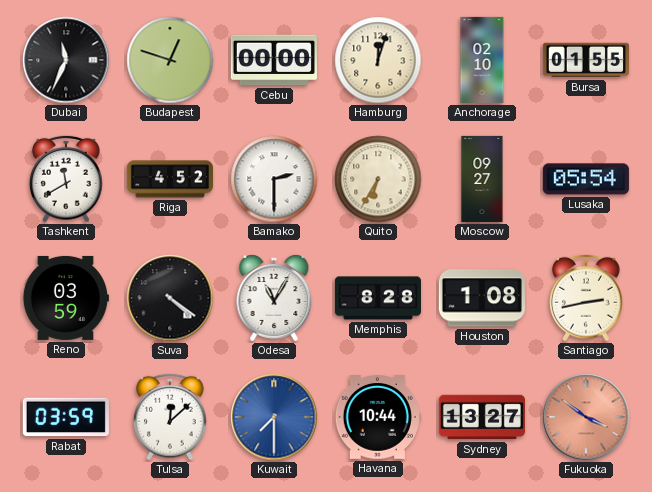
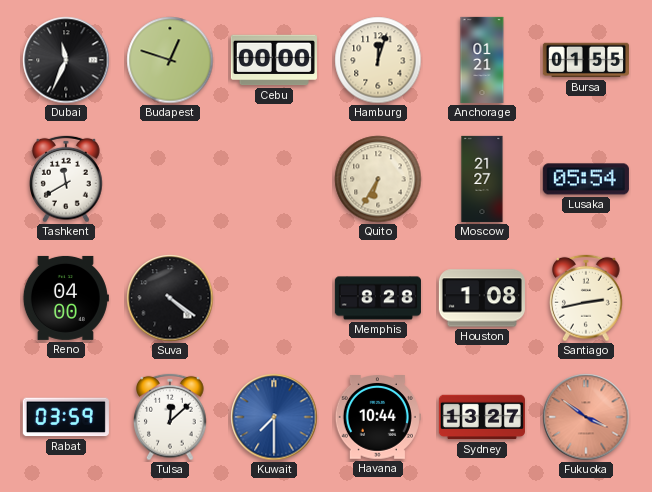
Anchorage: 02:10 -> 01:21 (482, 60)
Riga: 4:52 -> none (170, 179)
Bamako: 2:30 -> none (274, 179)
Moscow: 09:27 -> 21:27 (482, 179)
Reno: 03:59 -> 04:00 (65, 298)
Odesa: 11:05 -> none (274, 298)
